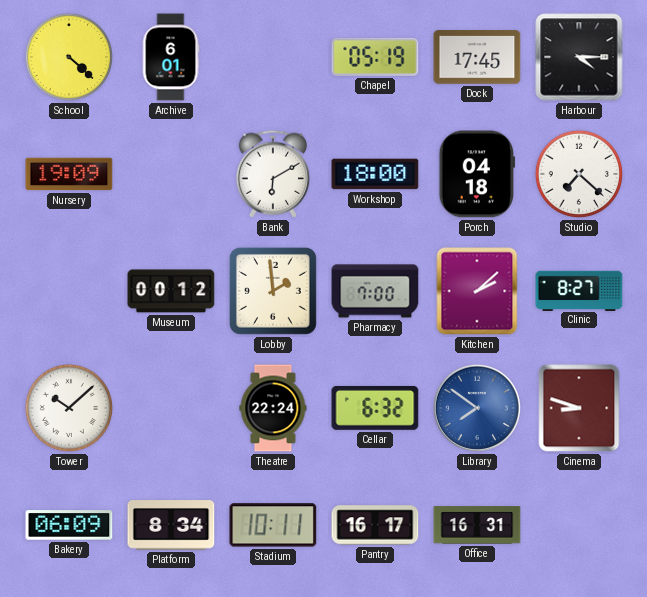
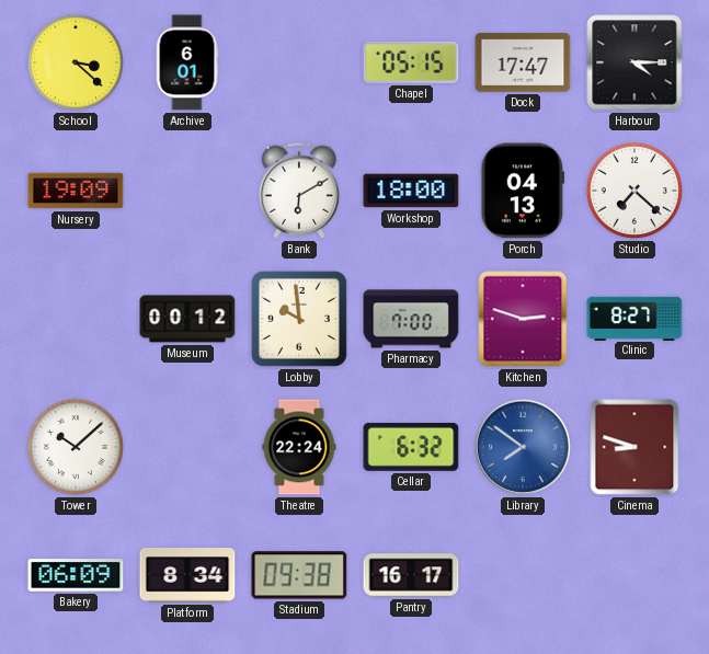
School: 4:22 -> 3:22 (76, 62)
Chapel: 05:19 -> 05:15 (411, 62)
Dock: 17:45 -> 17:47 (523, 62)
Porch: 04:18 -> 04:13 (522, 191)
Lobby: 1:59 -> 9:59 (299, 319)
Kitchen: 2:08 -> 2:48 (523, 319)
Stadium: 10:11 -> 09:38 (299, 575)
Office: 16:31 -> none (477, 525)
